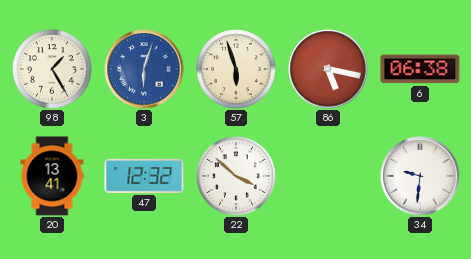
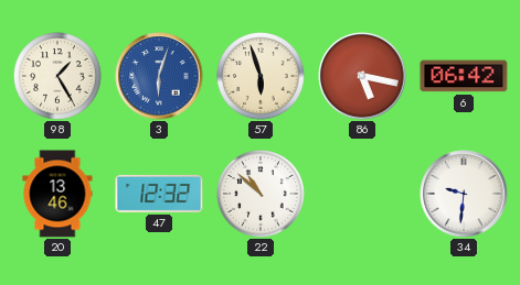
6: 06:38 -> 06:42 (464, 76)
20: 13:41 -> 13:46 (57, 194)
22: 3:52 -> 10:52 (261, 194)
